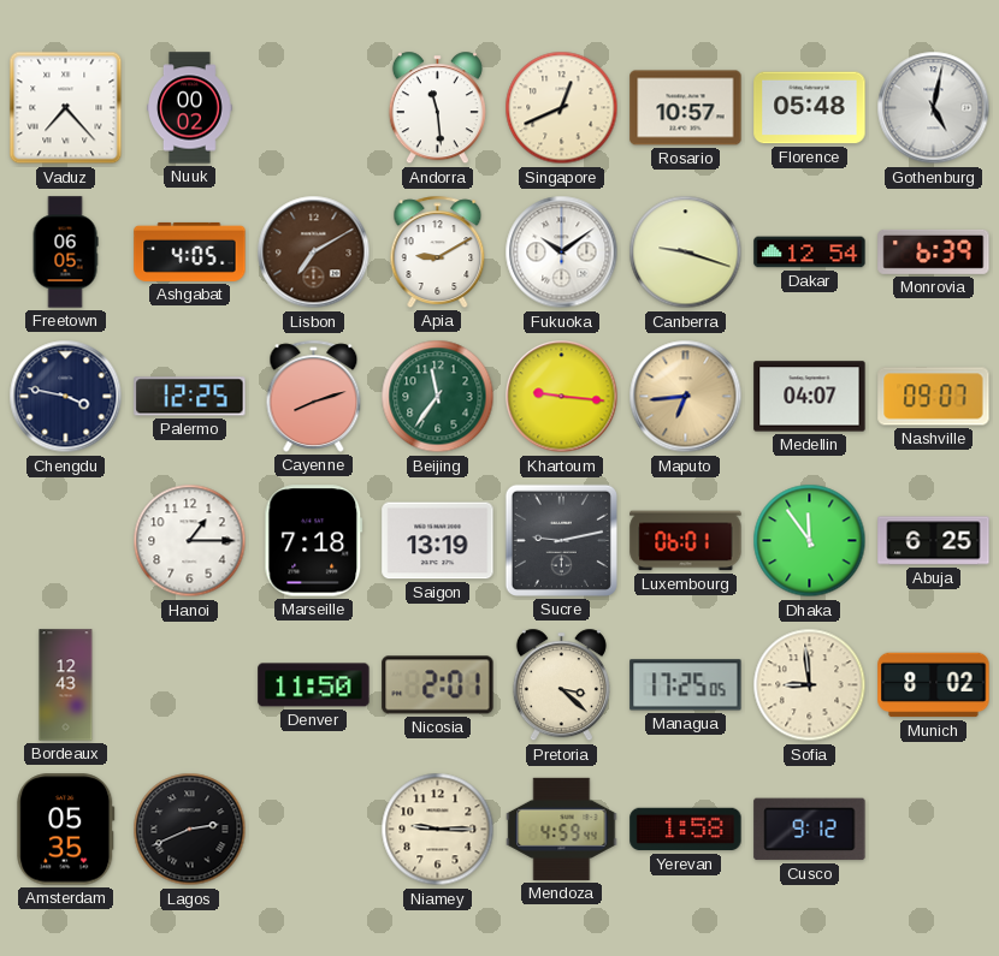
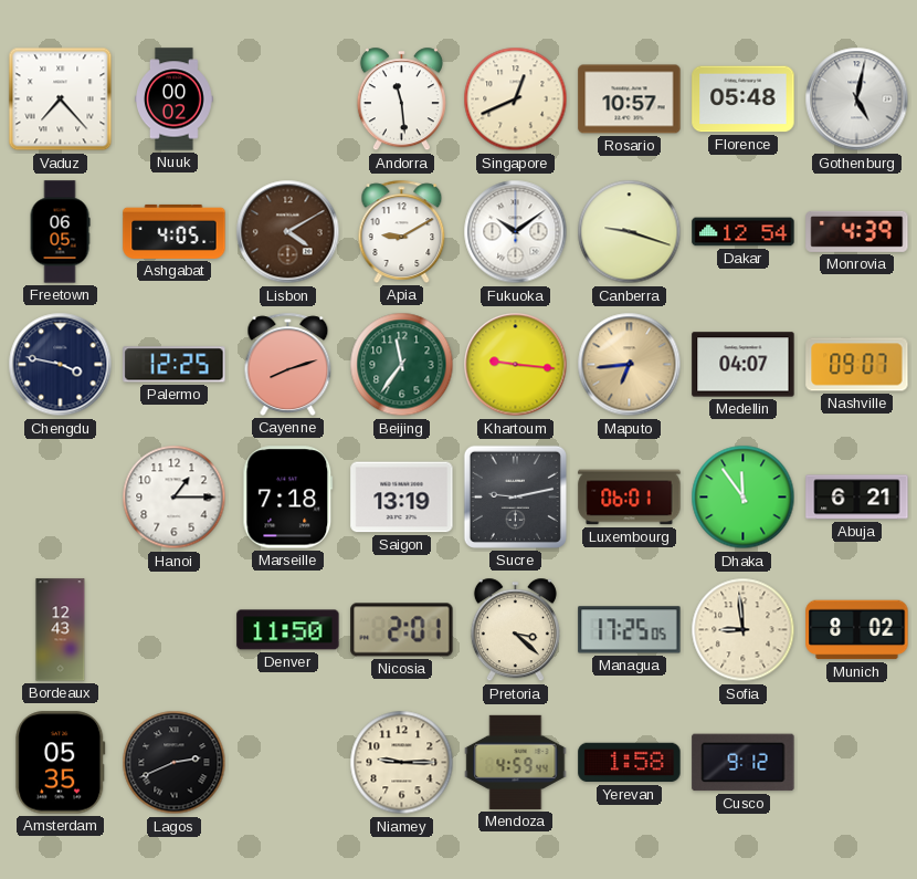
Lisbon: 7:10 -> 4:10 (288, 232)
Monrovia: 6:39 -> 4:39 (857, 231)
Abuja: 6:25 -> 6:21 (857, 498)
